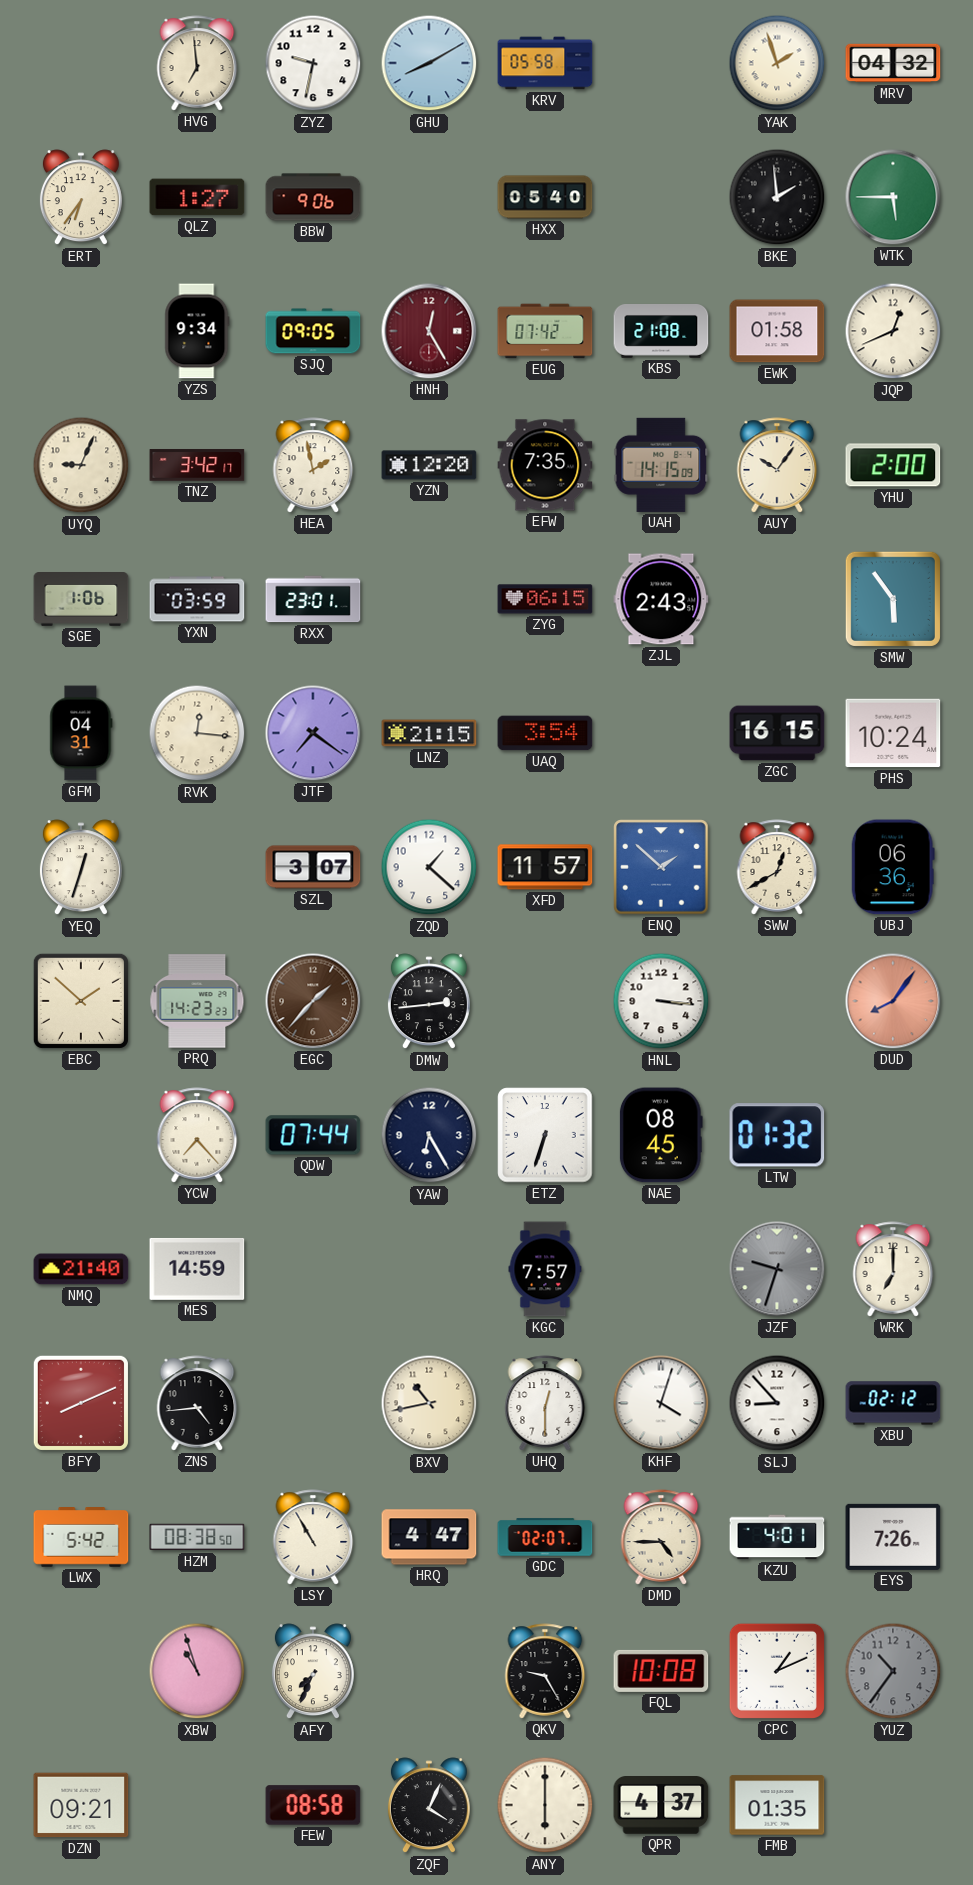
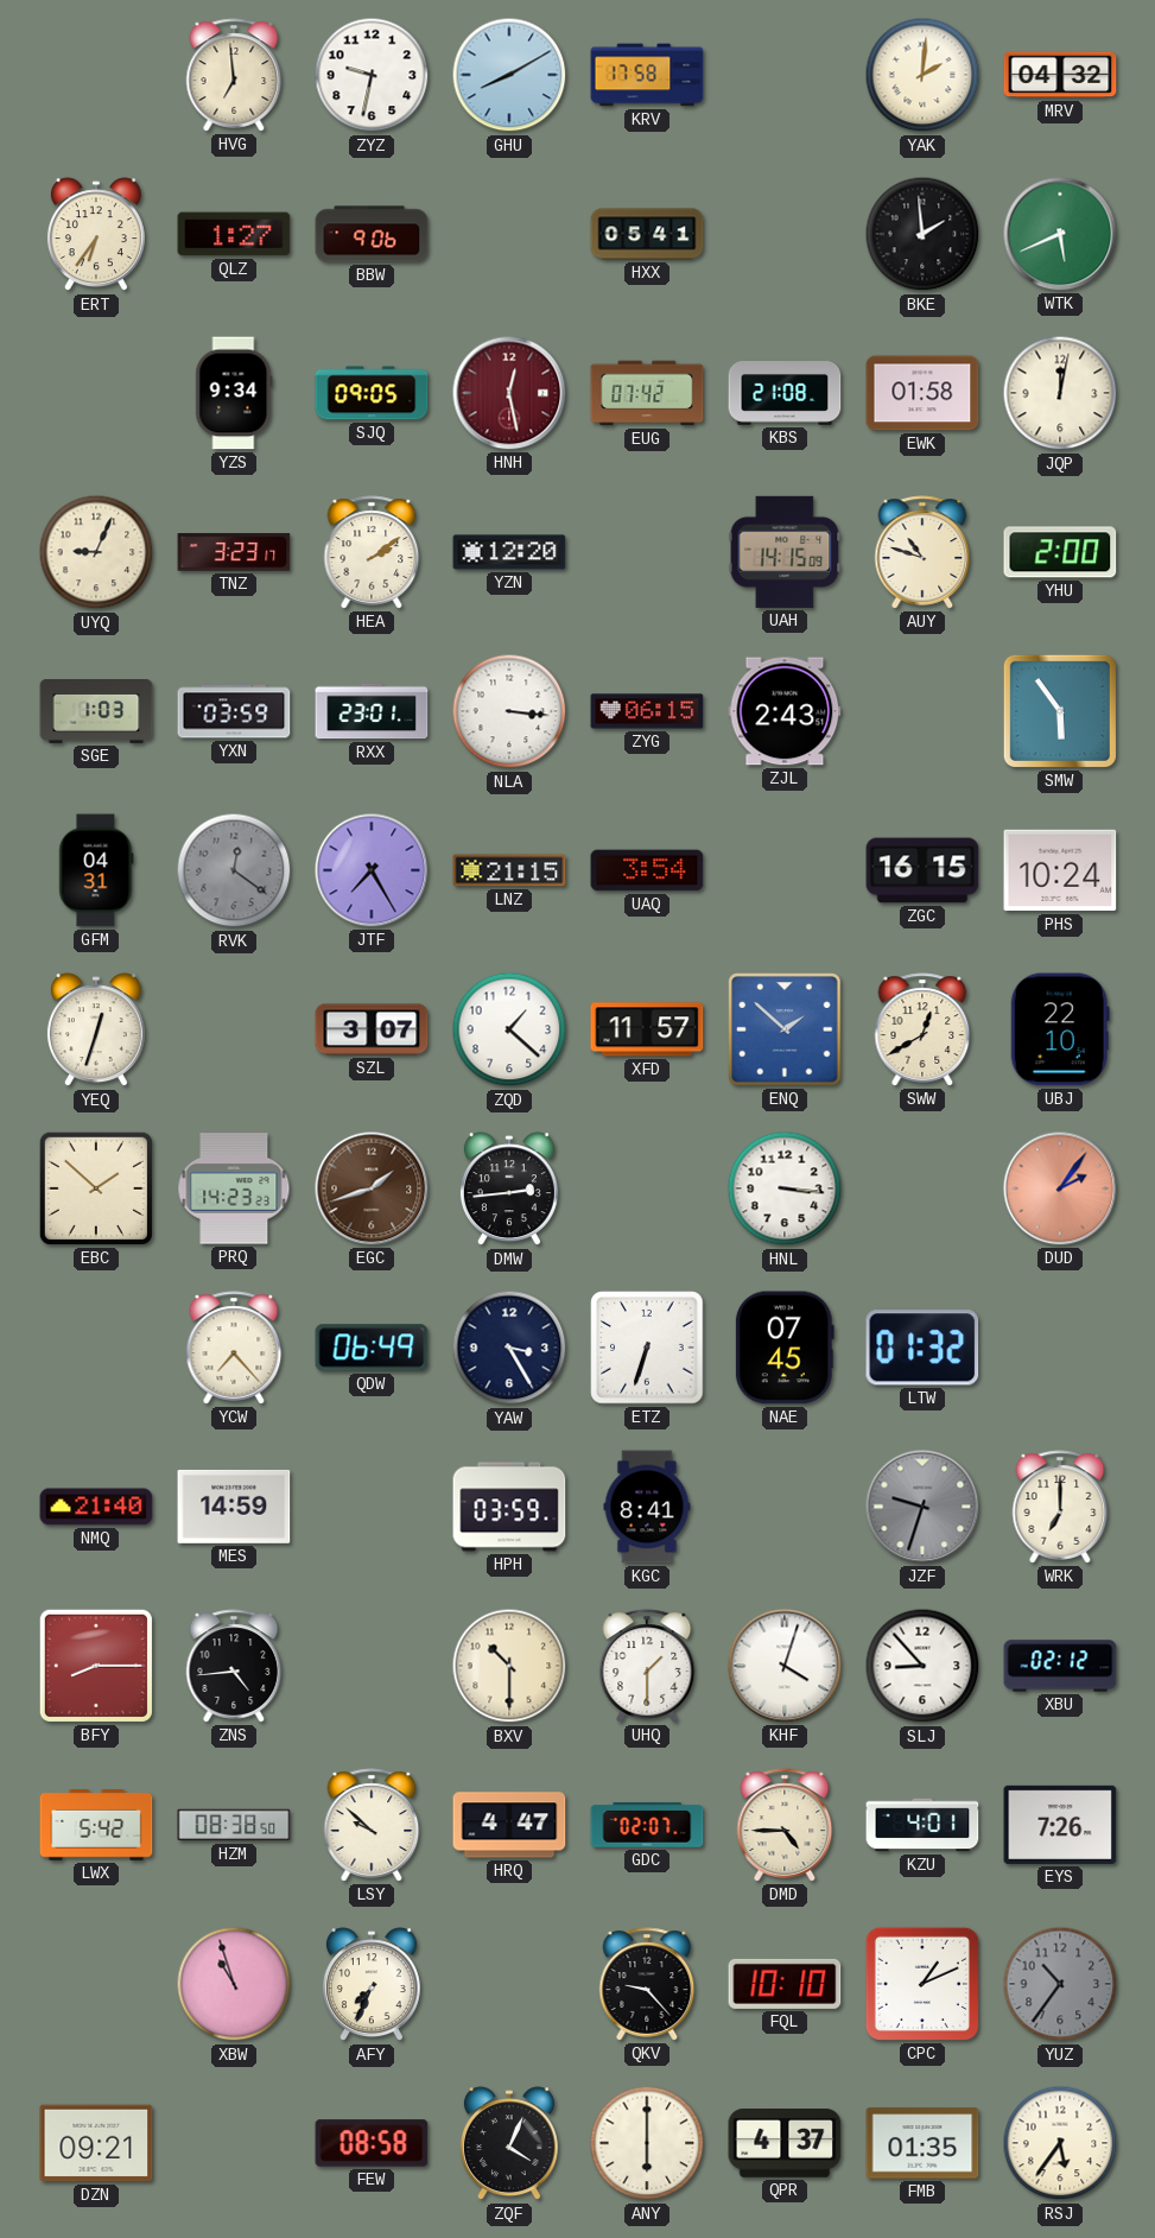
KRV: 05:58 -> 17:58 (647, 75)
YAK: 1:57 -> 2:01 (922, 75)
HXX: 05:40 -> 05:41 (647, 234)
WTK: 5:45 -> 5:41 (1060, 234)
HNH: 12:25 -> 12:28 (509, 393)
JQP: 12:41 -> 12:02 (1060, 393)
TNZ: 3:42 -> 3:23 (234, 552)
HEA: 1:58 -> 2:09 (372, 552)
EFW: 7:35 -> none (545, 465)
AUY: 10:06 -> 10:48 (922, 552)
SGE: 1:06 -> 1:03 (96, 712)
NLA: none -> 3:16 (509, 711)
RVK: 12:16 -> 12:21 (234, 870)
RVK dial: cream -> grey (234, 870)
JTF: 7:21 -> 7:25 (372, 870)
UBJ: 06:36 -> 22:10 (1060, 1029)
EGC: 1:37 -> 1:42 (372, 1188)
DUD: 8:06 -> 2:06 (1060, 1188)
QDW: 07:44 -> 06:49 (372, 1348)
YAW: 6:25 -> 3:25 (509, 1348)
NAE: 08:45 -> 07:45 (785, 1348)
HPH: none -> 03:59 (509, 1507)
KGC: 7:57 -> 8:41 (647, 1507)
BFY: 8:11 -> 8:15 (96, 1666)
BXV: 10:43 -> 10:30 (509, 1666)
UHQ: 12:30 -> 1:30 (647, 1666)
LSY: 10:55 -> 9:52 (372, 1825)
QKV: 9:25 -> 9:23 (647, 1984)
FQL: 10:08 -> 10:10 (785, 1984)
RSJ: none -> 5:36 (1060, 2143)
